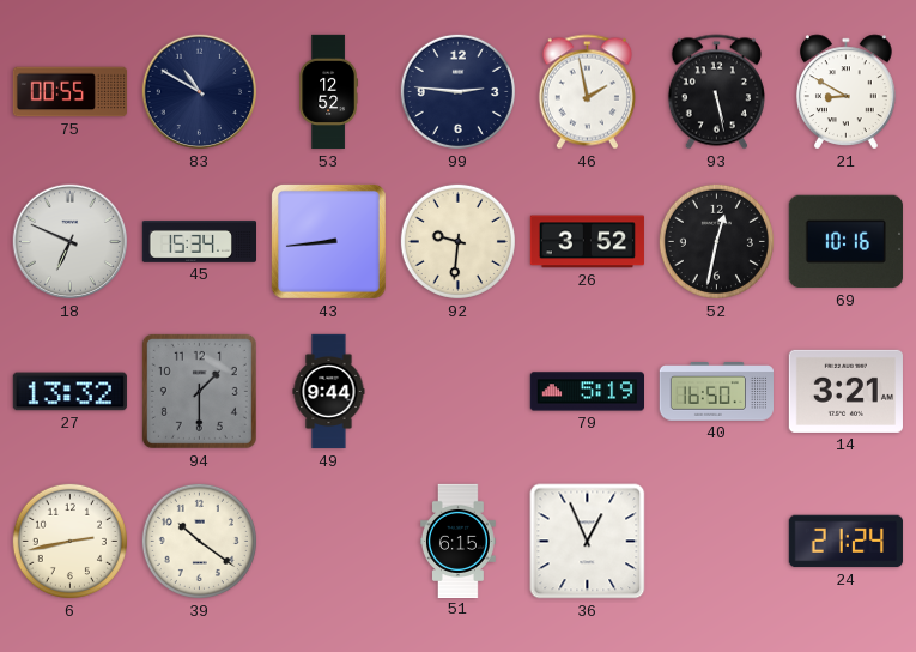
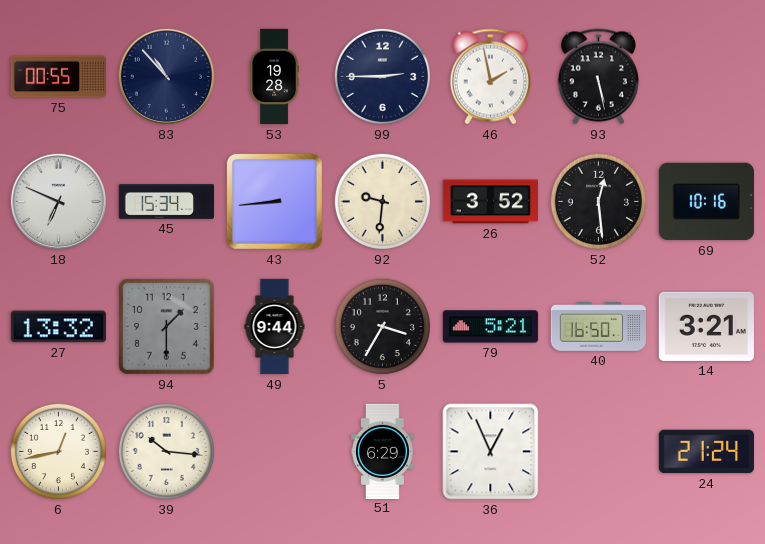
83: 10:50 -> 10:53 (167, 77)
53: 12:52 -> 19:28 (274, 77)
99: 2:46 -> 2:45 (382, 76)
21: 8:50 -> none (847, 92)
52: 12:32 -> 12:29 (598, 201)
5: none -> 3:35 (382, 326)
79: 5:19 -> 5:21 (490, 327)
6: 2:43 -> 12:43 (58, 451)
39: 10:21 -> 10:16 (166, 451)
51: 6:15 -> 6:29 (383, 451)
